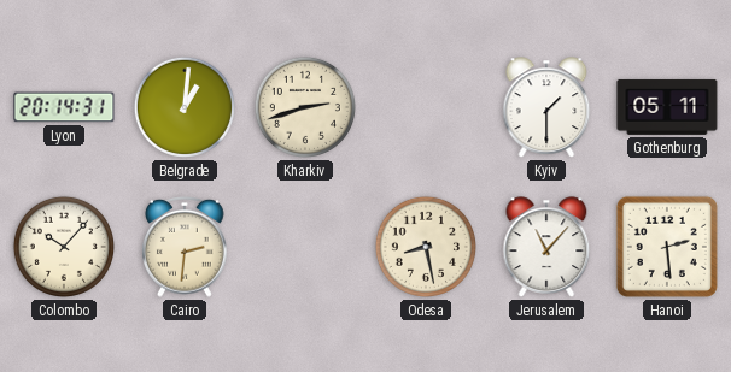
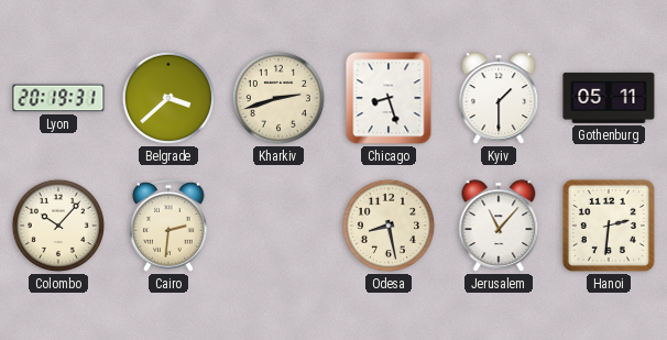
Lyon: 20:14 -> 20:19 (58, 98)
Belgrade: 1:01 -> 3:38 (168, 98)
Chicago: none -> 8:27 (389, 98)
Hanoi: 2:29 -> 2:31 (609, 226)
